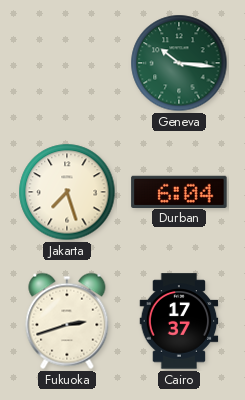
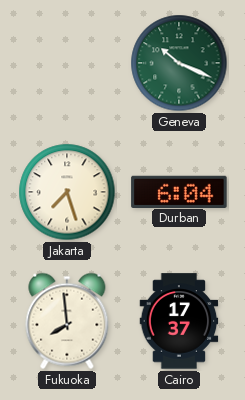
Geneva: 10:16 -> 10:19 (179, 63)
Fukuoka: 2:42 -> 7:59 (67, 321)
